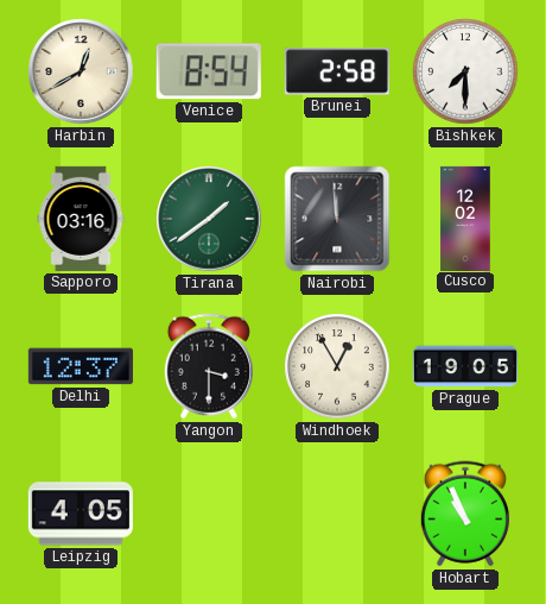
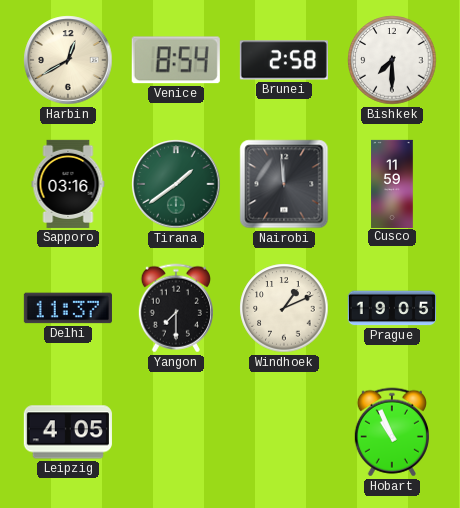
Cusco: 12:02 -> 11:59 (392, 183)
Delhi: 12:37 -> 11:37 (68, 308)
Yangon: 3:30 -> 7:30 (176, 308)
Windhoek: 12:55 -> 1:11 (284, 308)
